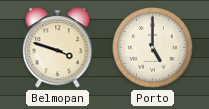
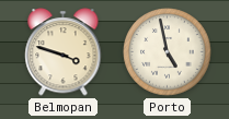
Porto: 5:00 -> 4:58 (168, 52)
